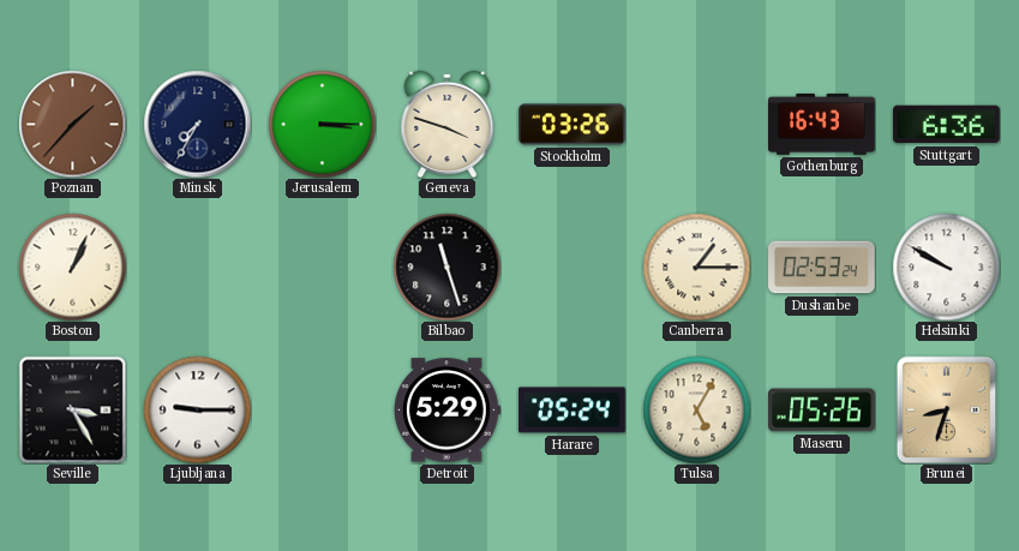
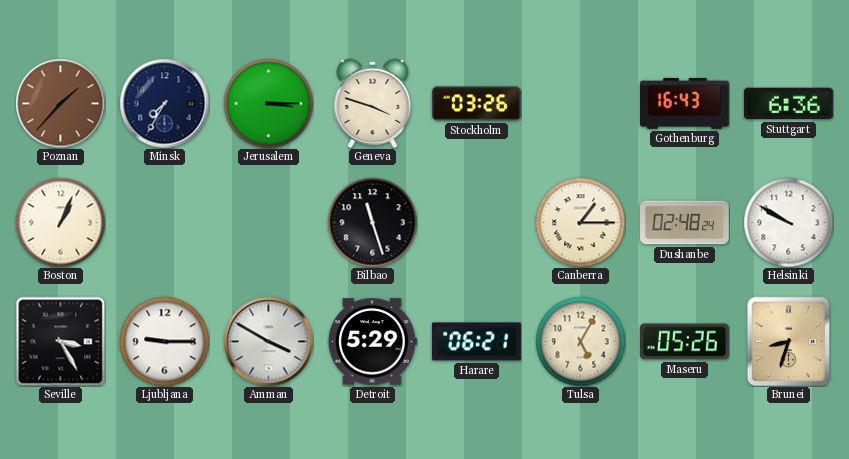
Dushanbe: 02:53 -> 02:48 (685, 223)
Amman: none -> 3:50 (268, 341)
Harare: 05:24 -> 06:21 (477, 342)
